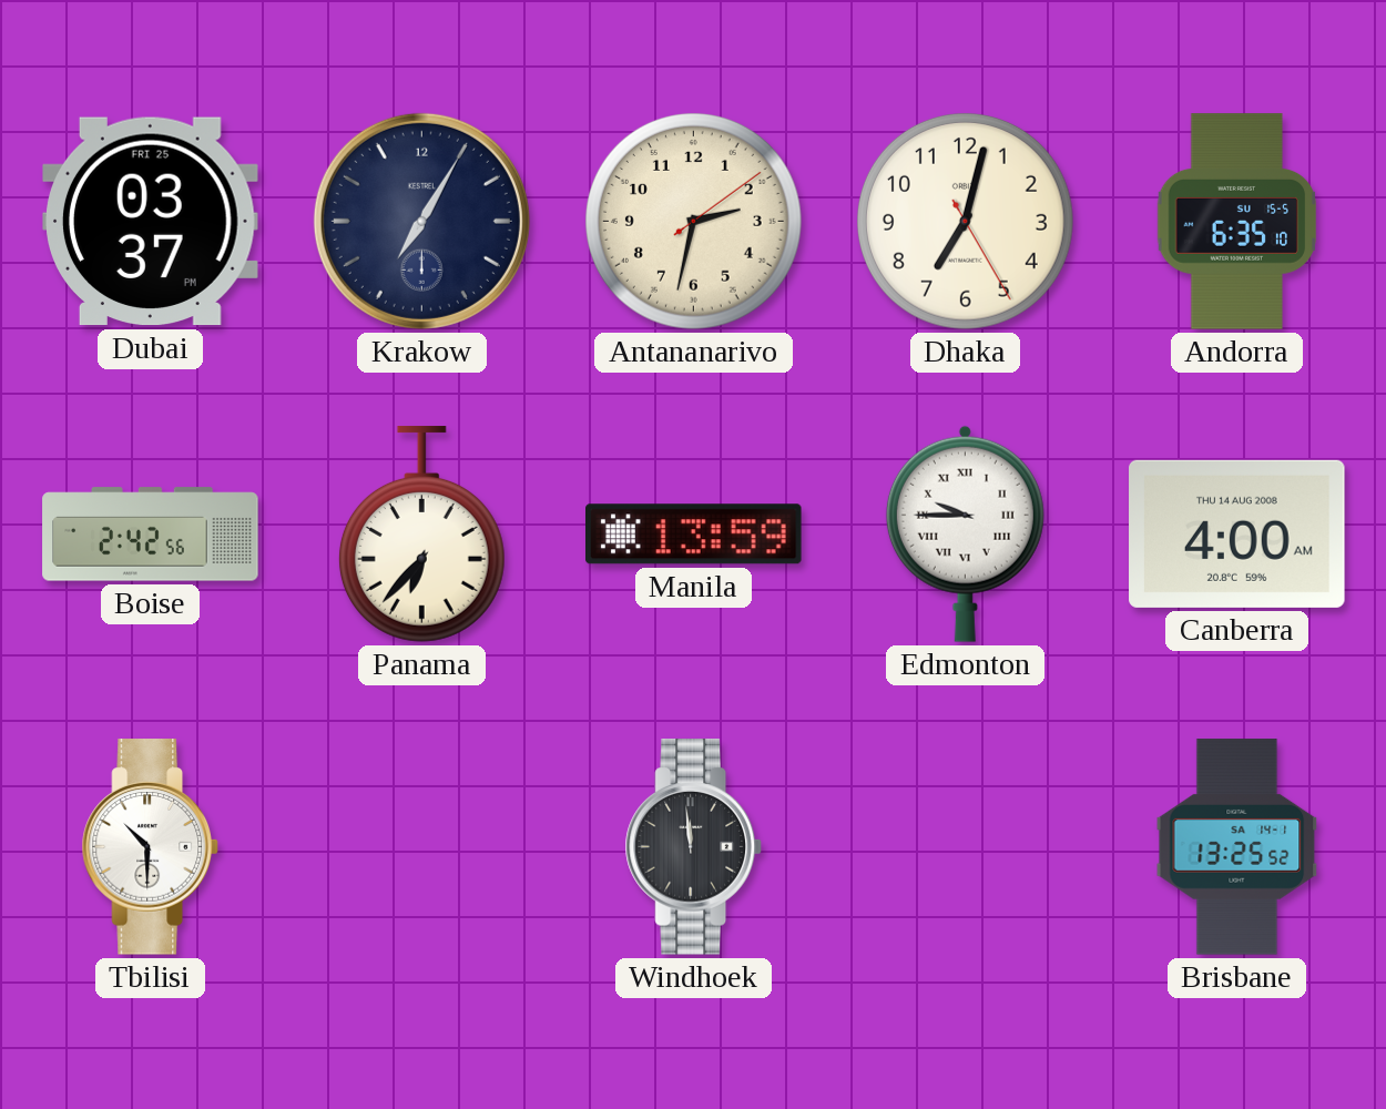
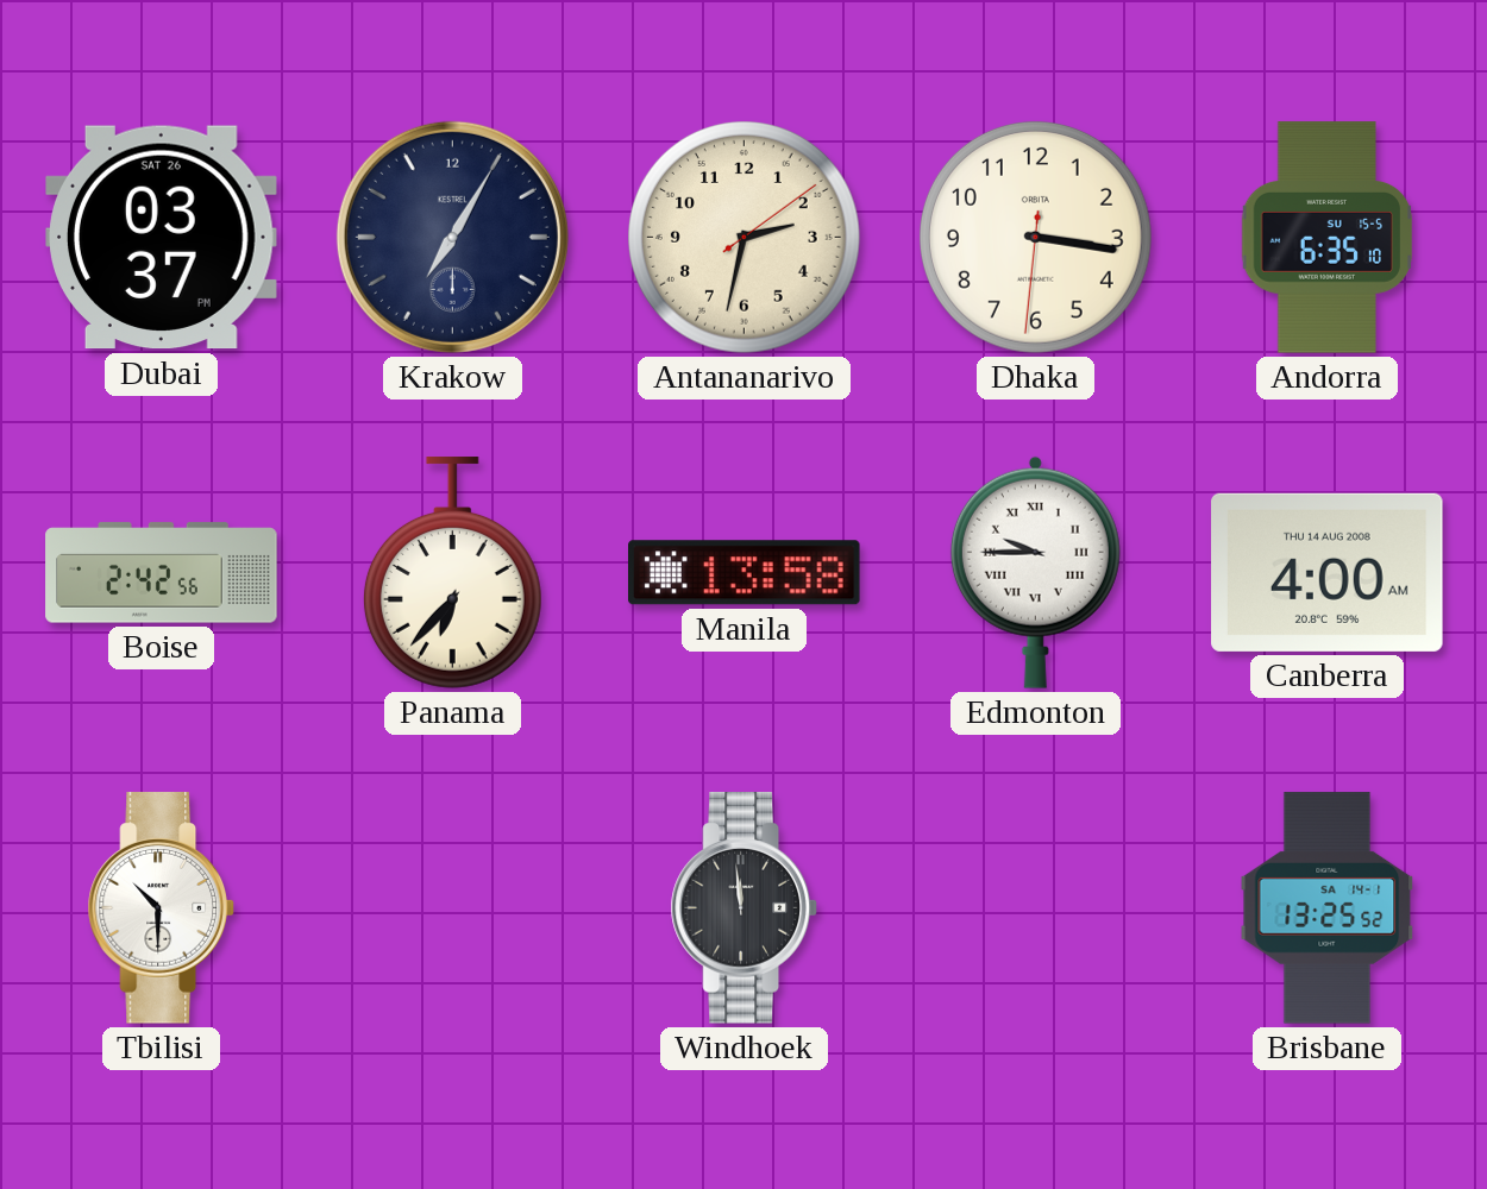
Dubai date: FRI 25 -> SAT 26 (162, 238)
Dhaka: 7:02 -> 3:16 (1035, 237)
Manila: 13:59 -> 13:58 (745, 573)
